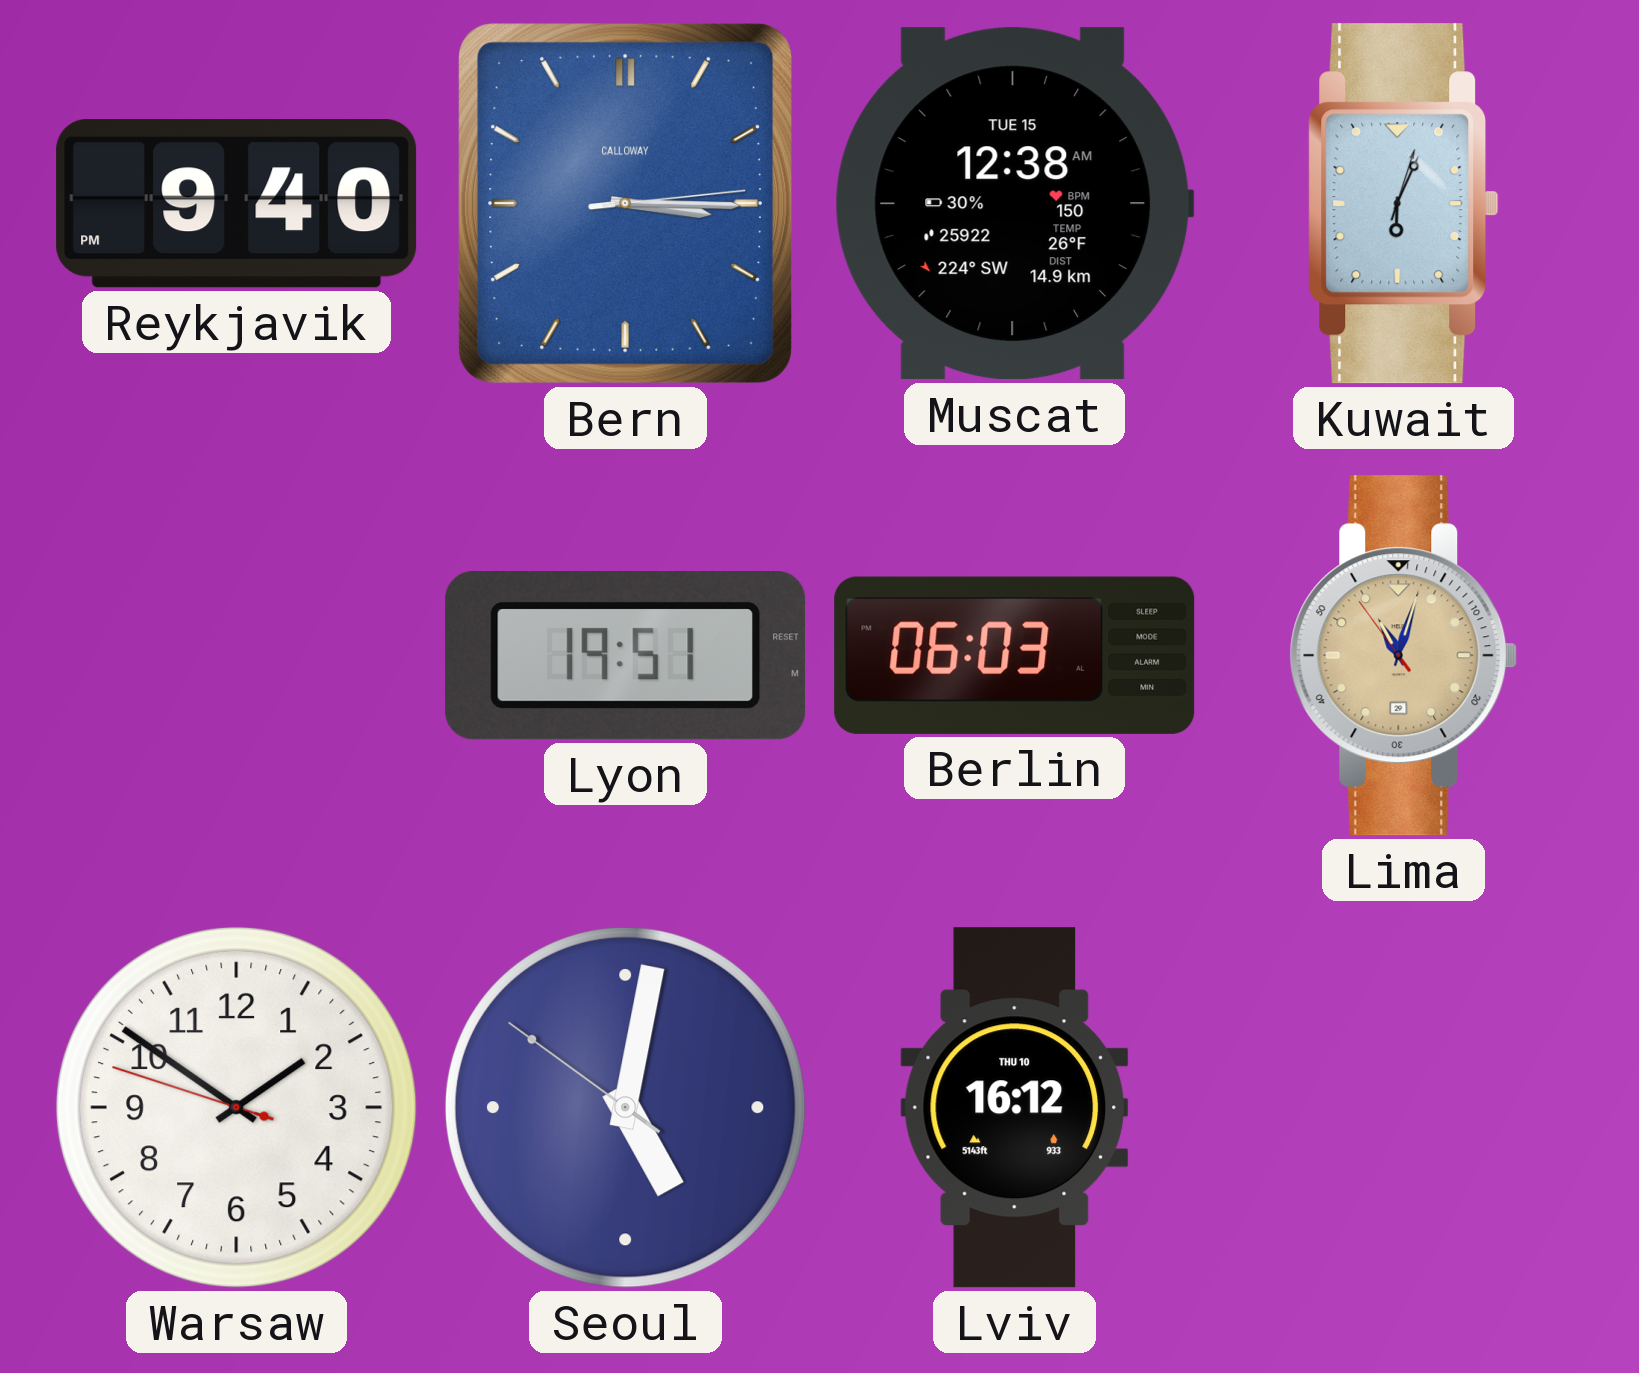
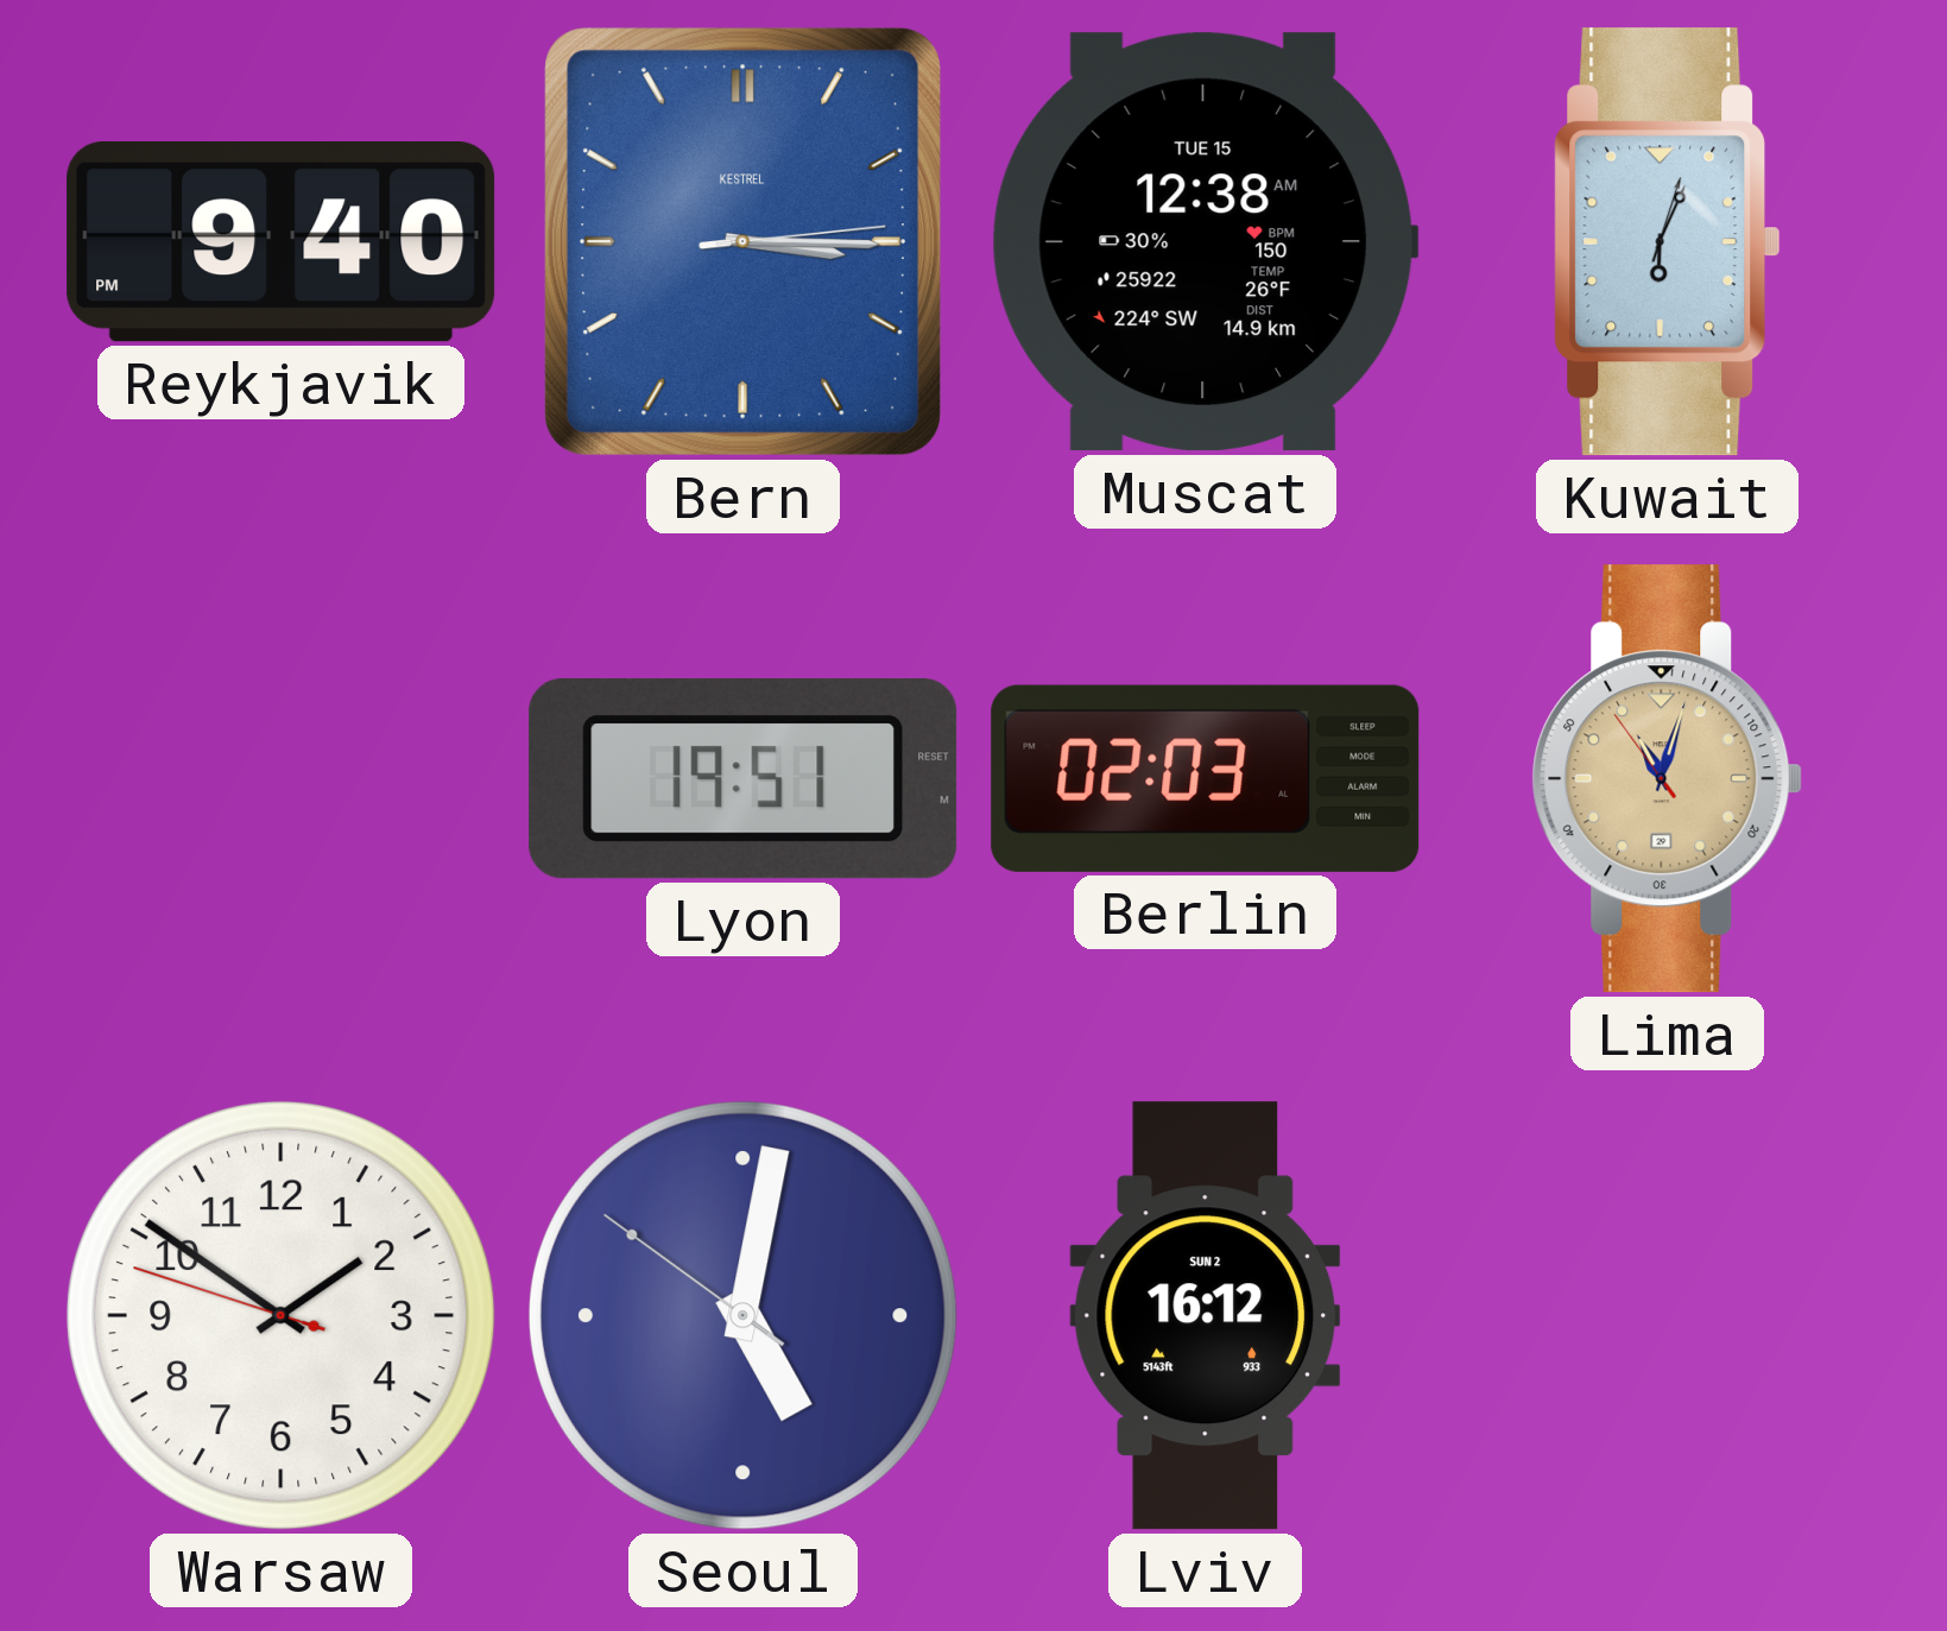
Bern brand: CALLOWAY -> KESTREL (742, 241)
Berlin: 06:03 -> 02:03 (1206, 778)
Lviv date: THU 10 -> SUN 2 (1206, 1316)
